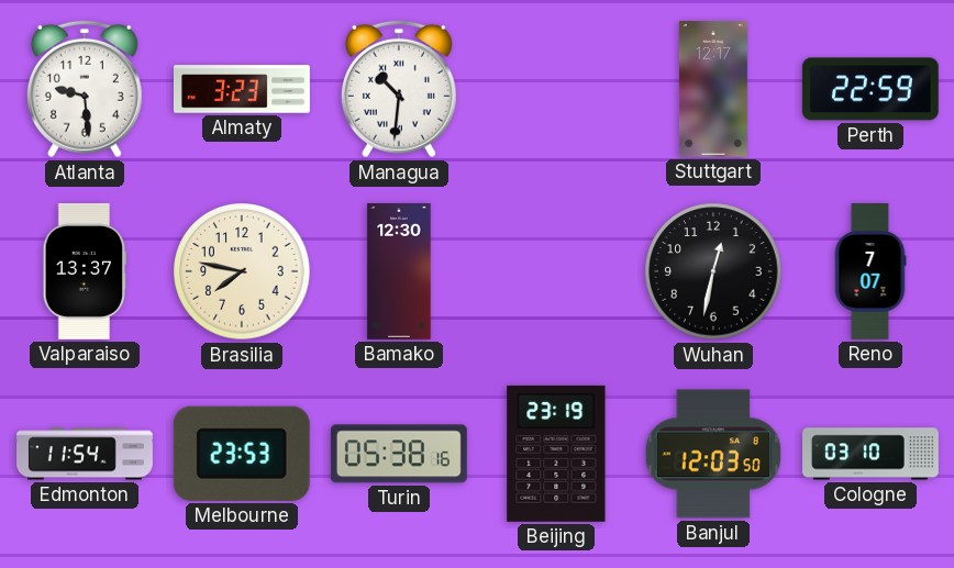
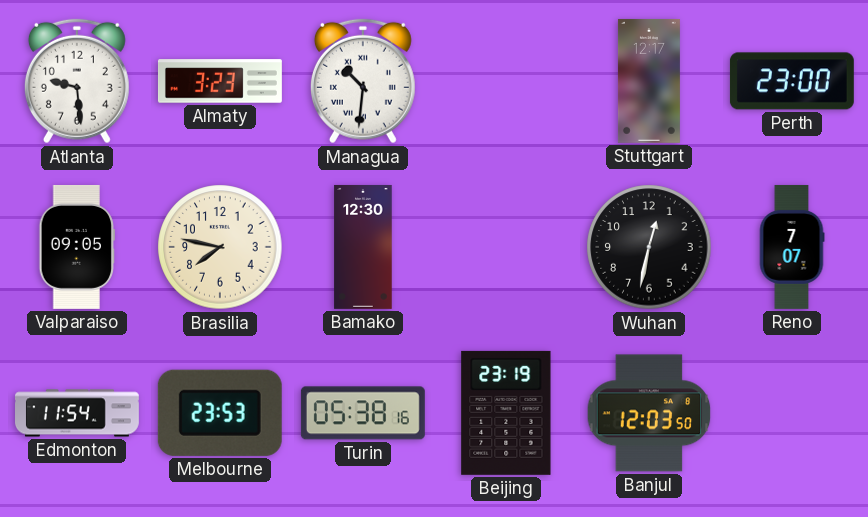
Perth: 22:59 -> 23:00 (792, 81)
Valparaiso: 13:37 -> 09:05 (76, 247)
Cologne: 03:10 -> none (872, 454)
